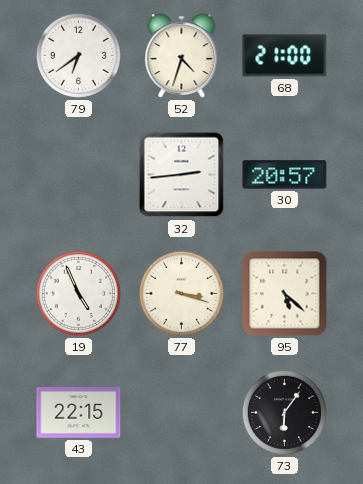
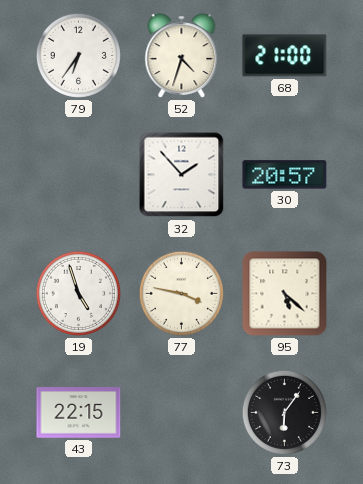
79: 6:39 -> 6:36 (78, 55)
32: 2:44 -> 1:53 (182, 175)
19: 4:56 -> 4:57 (78, 293)
77: 3:18 -> 3:47 (181, 293)
